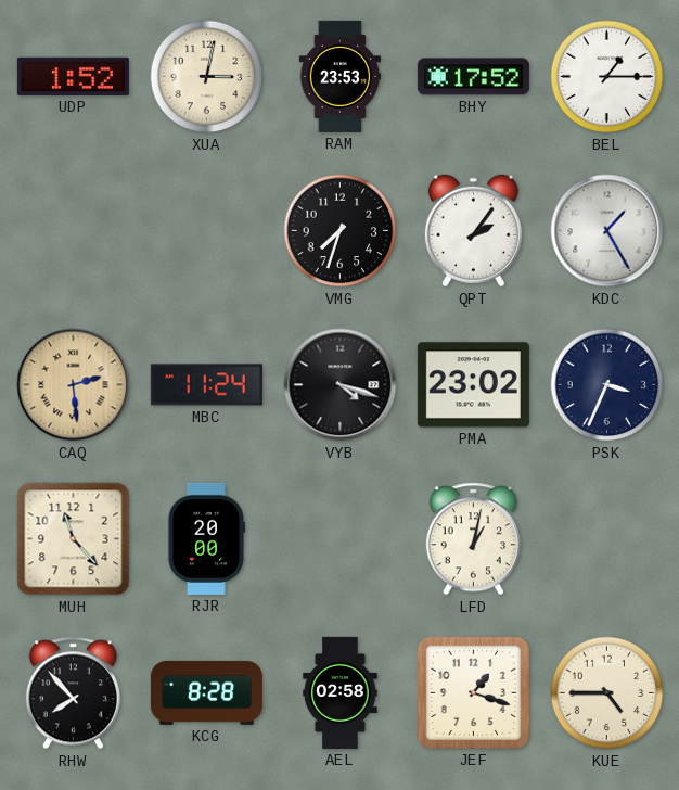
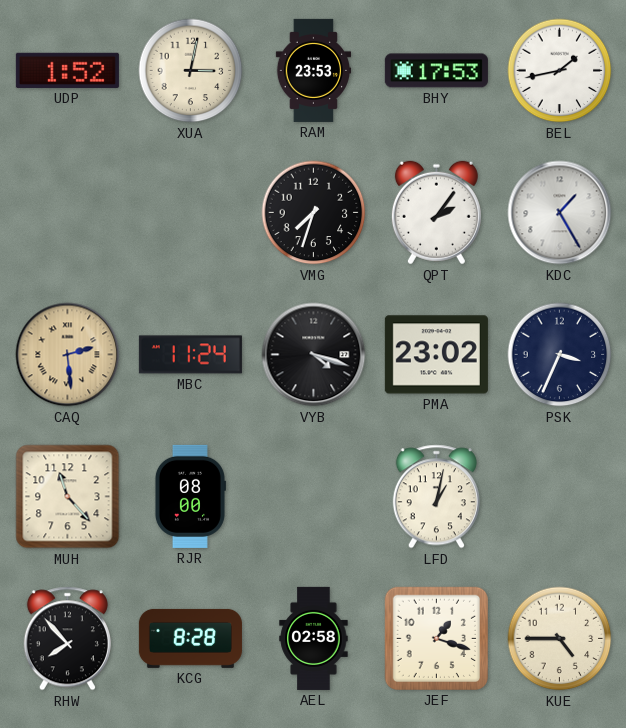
BHY: 17:52 -> 17:53 (436, 71)
BEL: 1:15 -> 1:43 (560, 71)
RJR: 20:00 -> 08:00 (190, 496)
